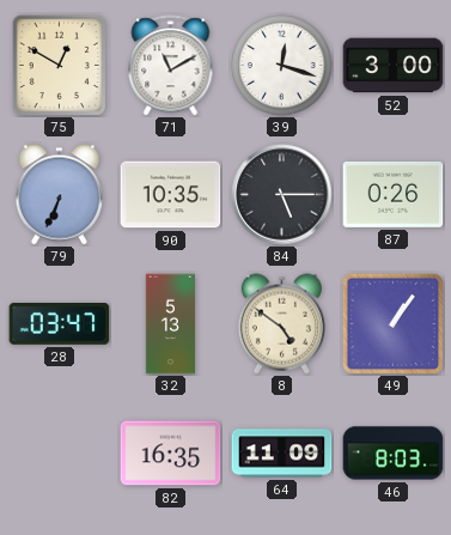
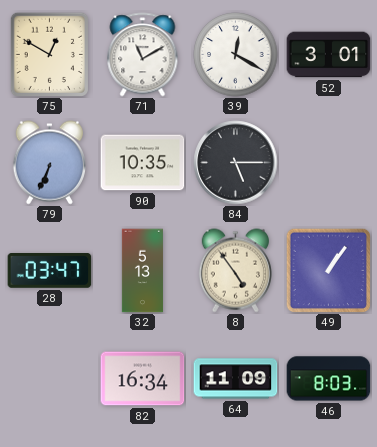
39: 12:18 -> 12:20 (236, 55)
52: 3:00 -> 3:01 (329, 55)
87: 0:26 -> none (394, 194)
8: 4:51 -> 4:54 (235, 271)
82: 16:35 -> 16:34 (143, 379)
